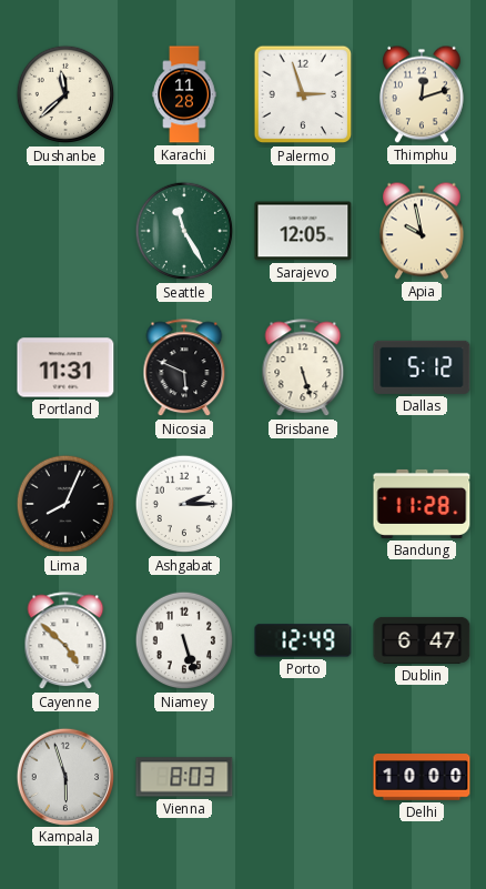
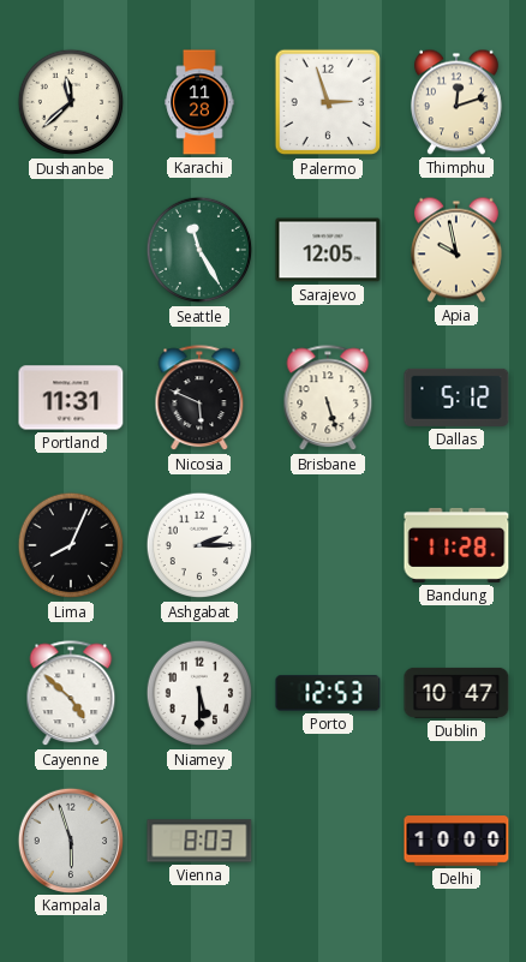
Niamey: 5:27 -> 5:30 (199, 693)
Porto: 12:49 -> 12:53 (328, 693)
Dublin: 6:47 -> 10:47 (456, 693)
